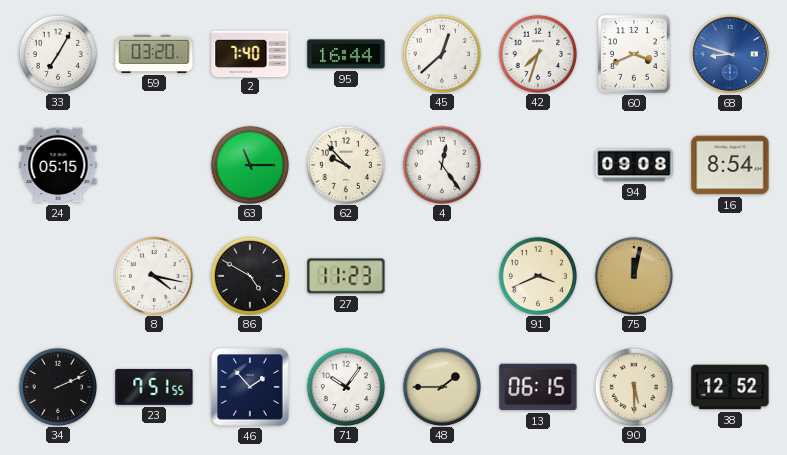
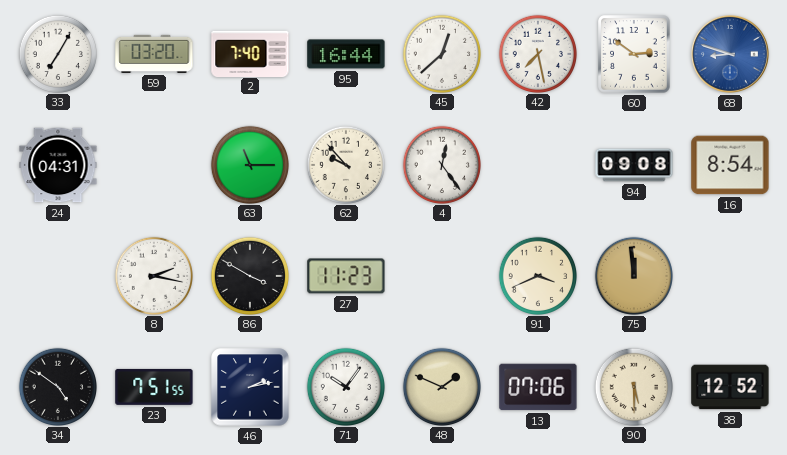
42: 7:33 -> 7:28 (537, 53)
60: 3:41 -> 2:51 (634, 54)
24: 05:15 -> 04:31 (58, 165)
8: 4:17 -> 2:17 (153, 275)
86: 4:50 -> 3:50 (249, 275)
75: 12:02 -> 11:59 (633, 275)
34: 2:11 -> 4:51 (57, 386)
46: 1:53 -> 2:13 (250, 387)
48: 1:45 -> 1:49 (441, 386)
13: 06:15 -> 07:06 (538, 387)
